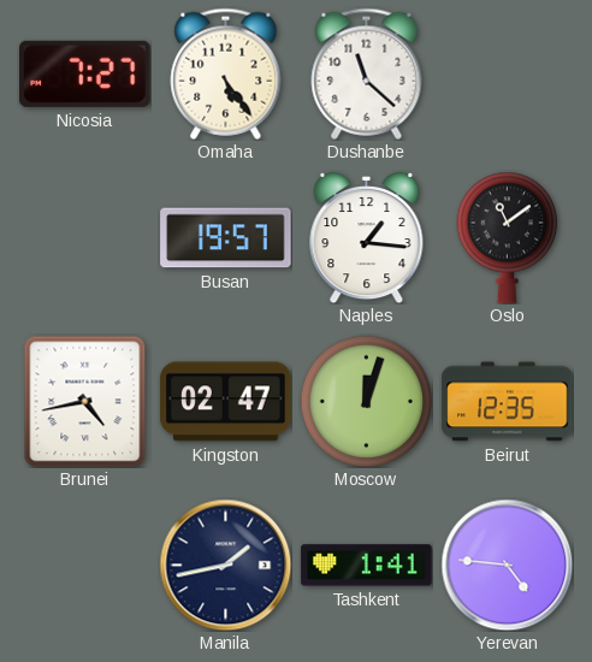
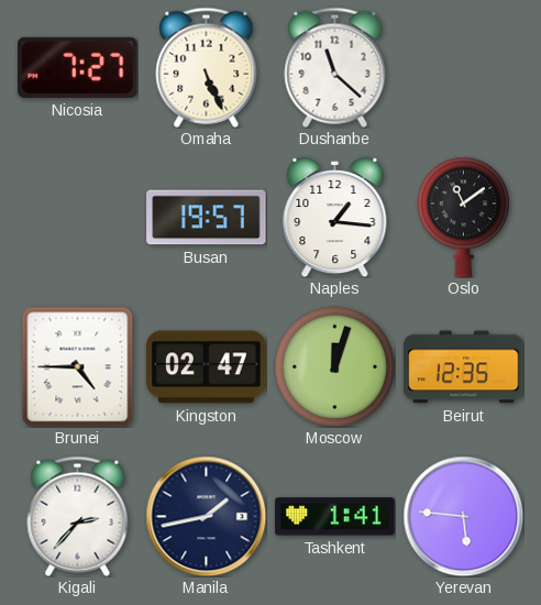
Omaha: 5:24 -> 5:26 (207, 67)
Brunei: 4:43 -> 4:45 (78, 366)
Kigali: none -> 2:37 (78, 516)
Yerevan: 4:46 -> 5:46 (463, 516)
